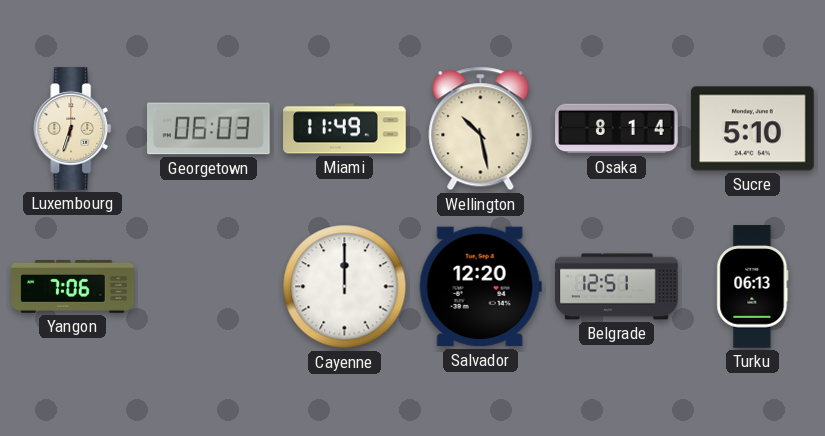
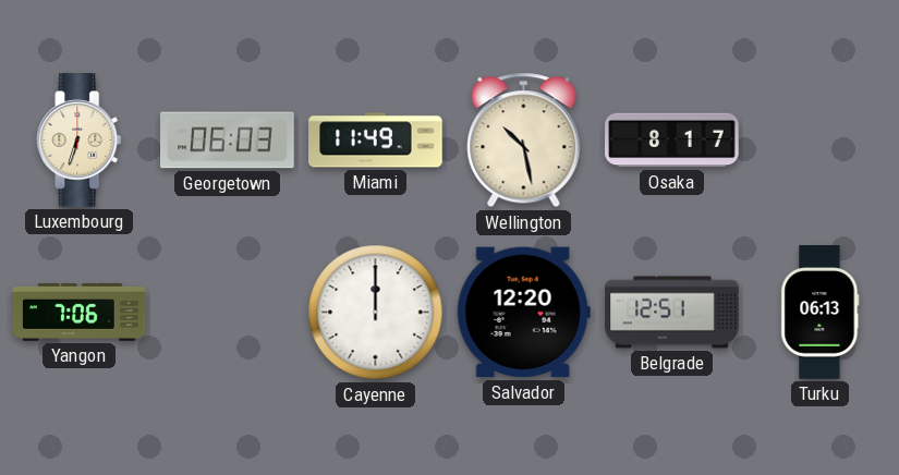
Osaka: 8:14 -> 8:17 (672, 141)
Sucre: 5:10 -> none (753, 129)
